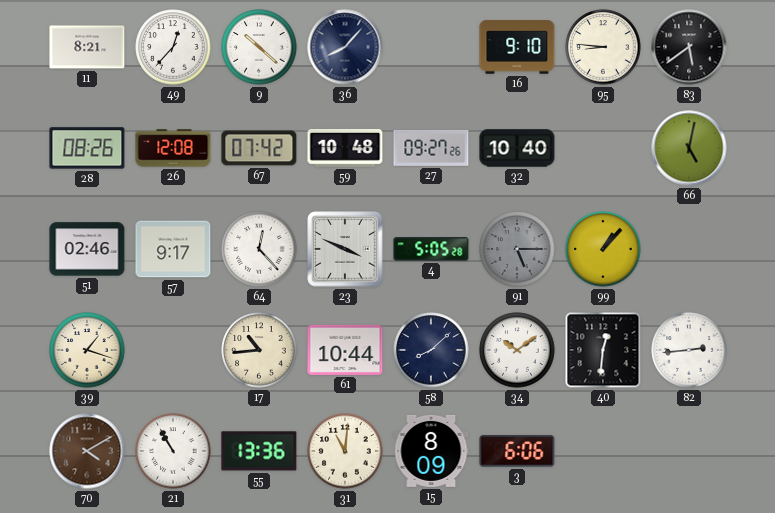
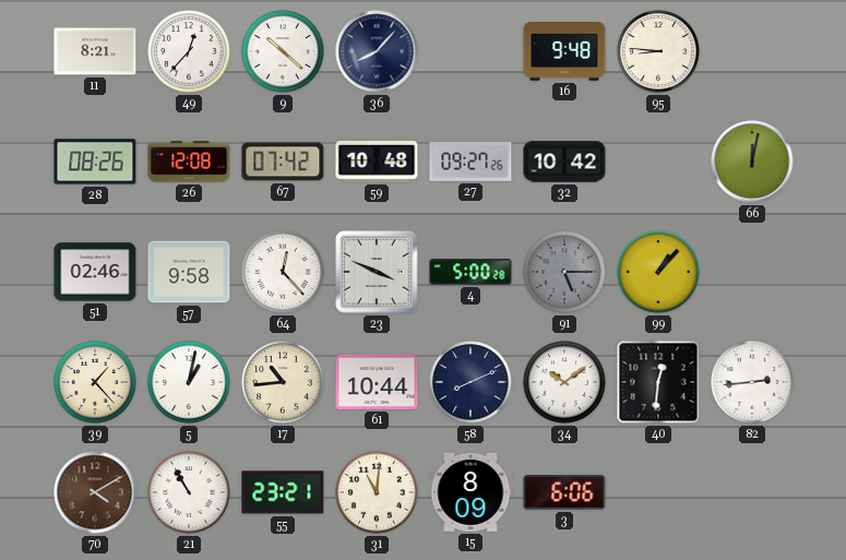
16: 9:10 -> 9:48 (564, 51)
83: 5:39 -> none (689, 47)
32: 10:40 -> 10:42 (564, 162)
66: 5:02 -> 12:02 (752, 162)
57: 9:17 -> 9:58 (189, 272)
4: 5:05 -> 5:00 (470, 272)
39: 1:18 -> 1:23 (95, 382)
5: none -> 1:02 (189, 382)
58: 8:08 -> 8:11 (470, 382)
55: 13:36 -> 23:21 (283, 492)
